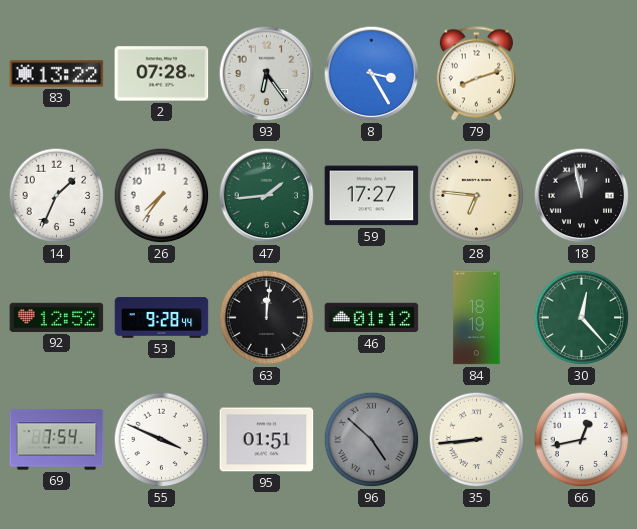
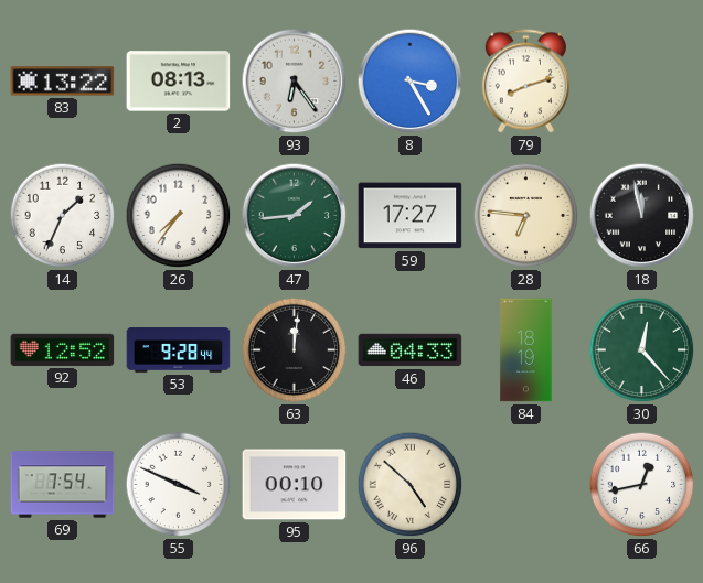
2: 07:28 -> 08:13 (179, 82)
46: 01:12 -> 04:33 (411, 350)
95: 01:51 -> 00:10 (295, 485)
96 dial: grey -> cream (411, 485)
35: 8:44 -> none (477, 440)
